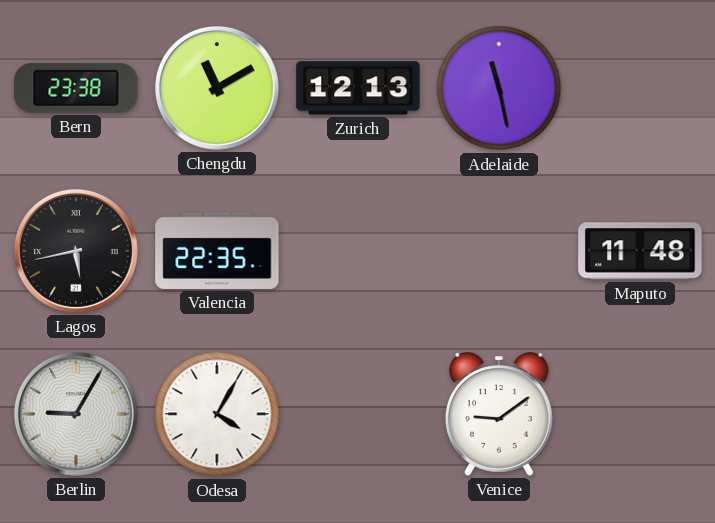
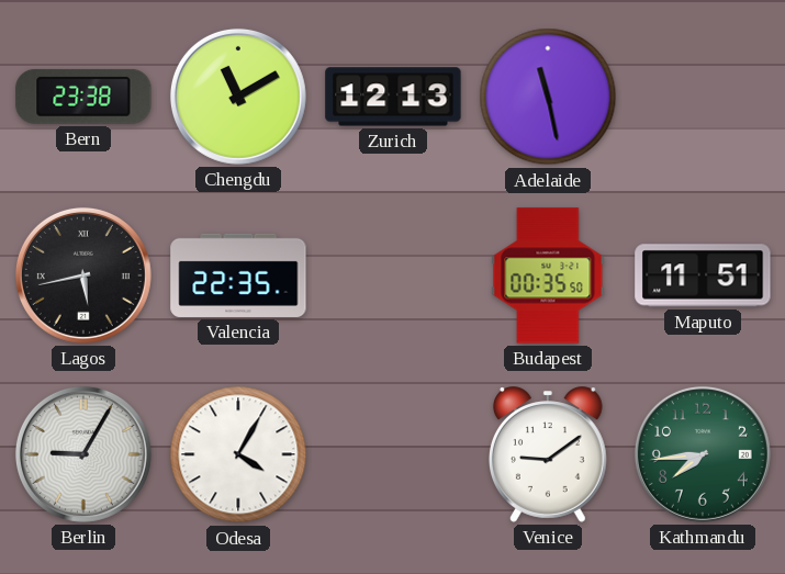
Budapest: none -> 00:35 (548, 275)
Maputo: 11:48 -> 11:51 (703, 275)
Kathmandu: none -> 7:44 (703, 454)
